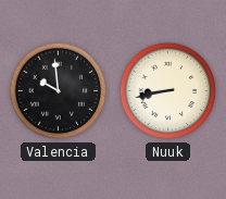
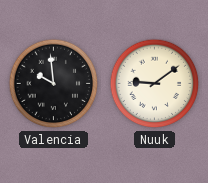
Nuuk: 8:43 -> 9:09 (155, 84)
